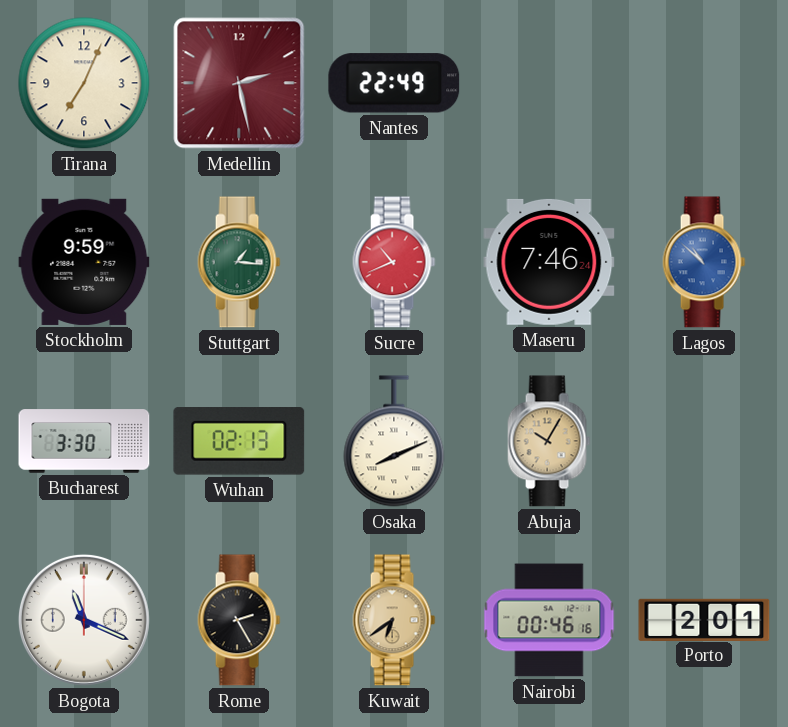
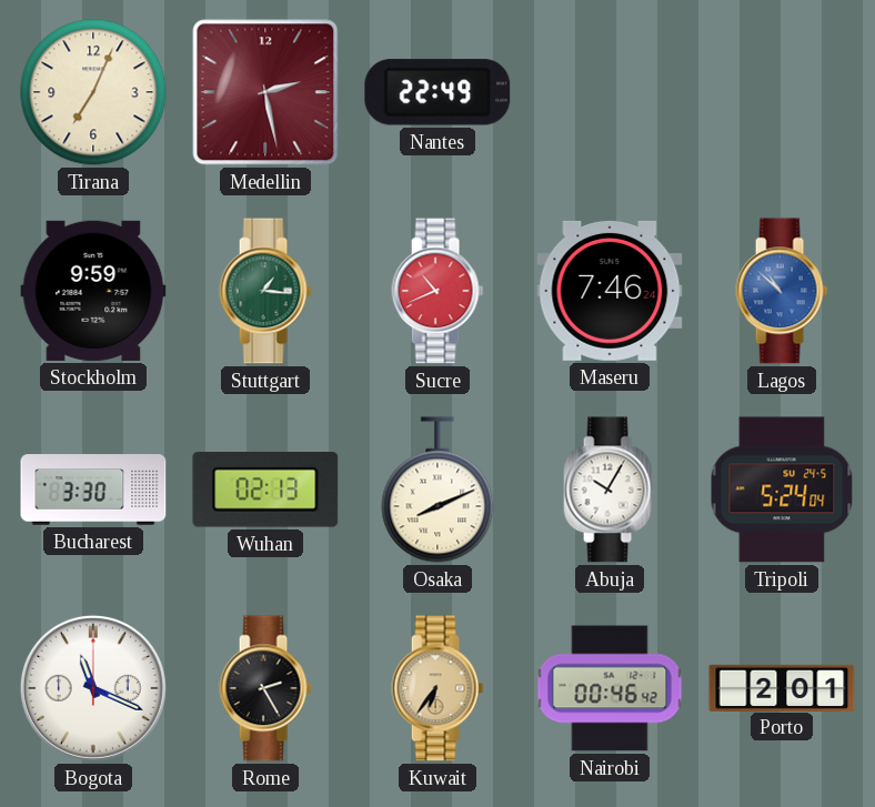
Abuja dial: champagne -> white (610, 490)
Tripoli: none -> 5:24 (782, 490)
Kuwait: 6:39 -> 6:36 (438, 688)
Nairobi: 00:46:16 -> 00:46:42 (610, 688)
